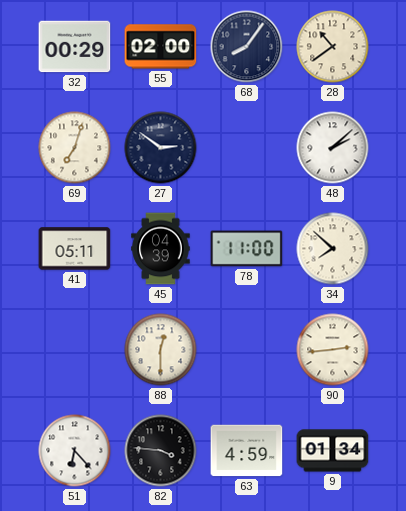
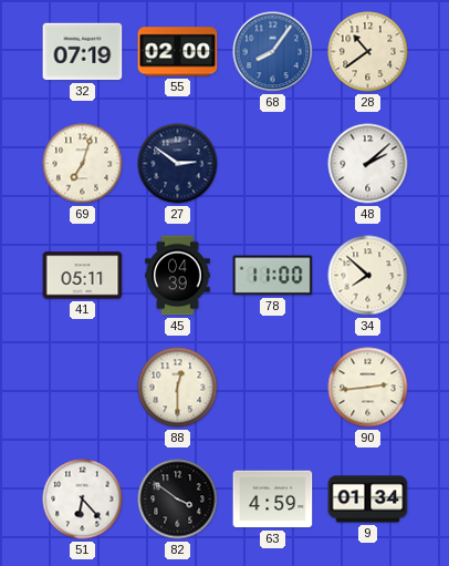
32: 00:29 -> 07:19 (83, 52)
68 dial: navy -> blue (273, 52)
82: 3:46 -> 3:51 (178, 500)
